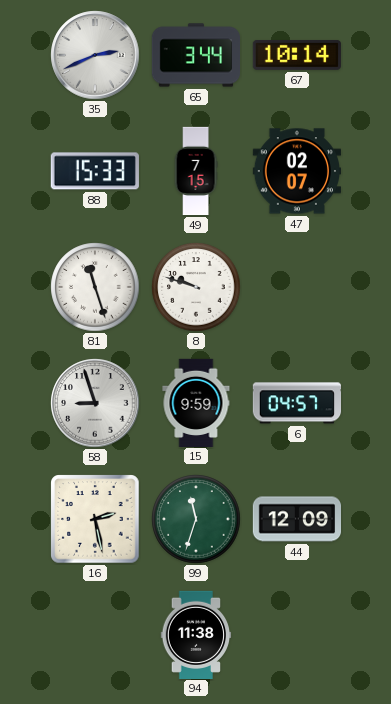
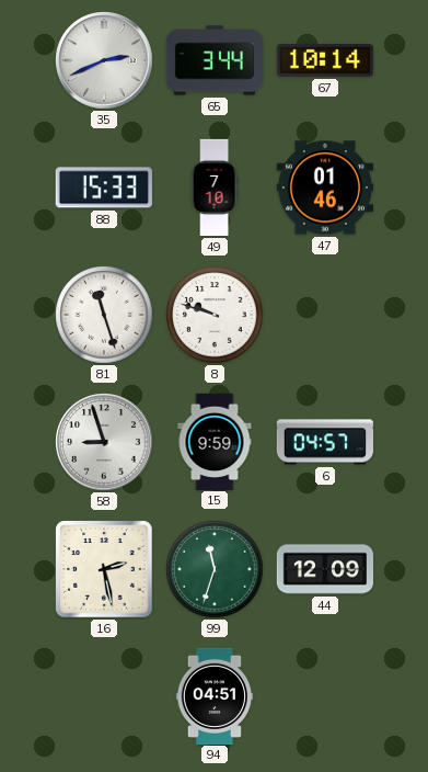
49: 7:15 -> 7:10 (215, 188)
47: 02:07 -> 01:46 (324, 188)
94: 11:38 -> 04:51 (215, 695)
